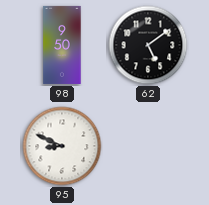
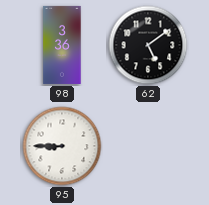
98: 9:50 -> 3:36 (62, 45)
95: 8:49 -> 8:45 (62, 146)
